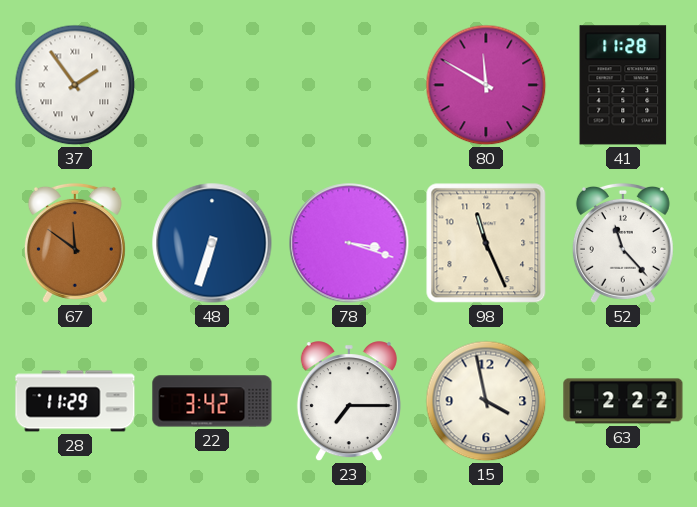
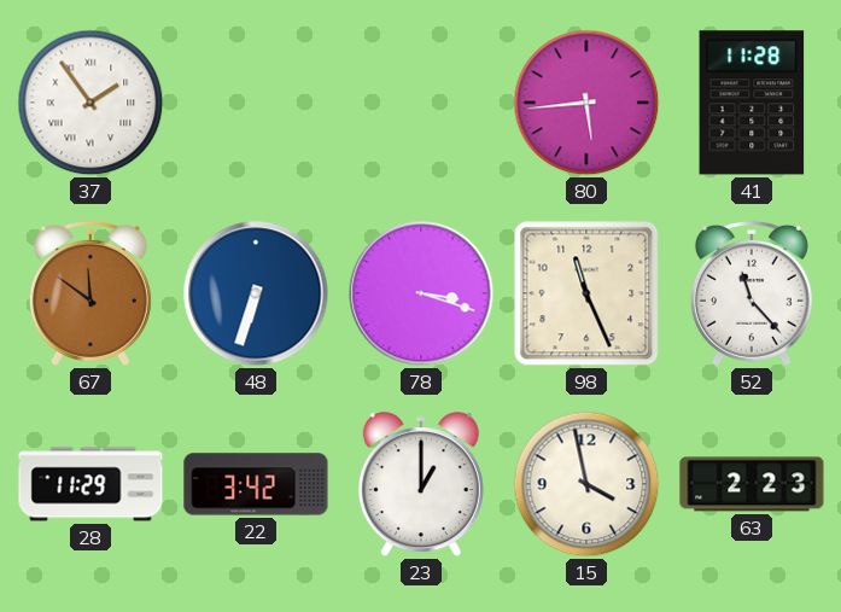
80: 11:50 -> 5:44 (586, 103)
23: 7:15 -> 1:00 (421, 485)
63: 2:22 -> 2:23 (752, 484)
